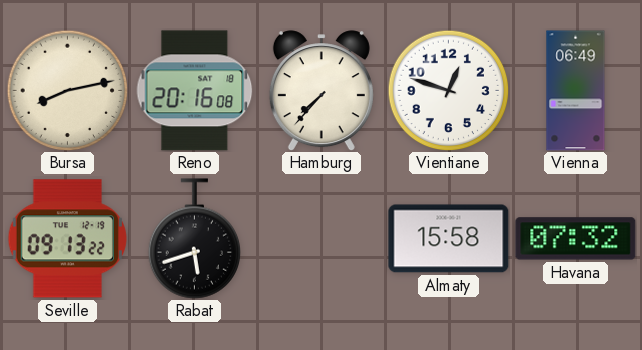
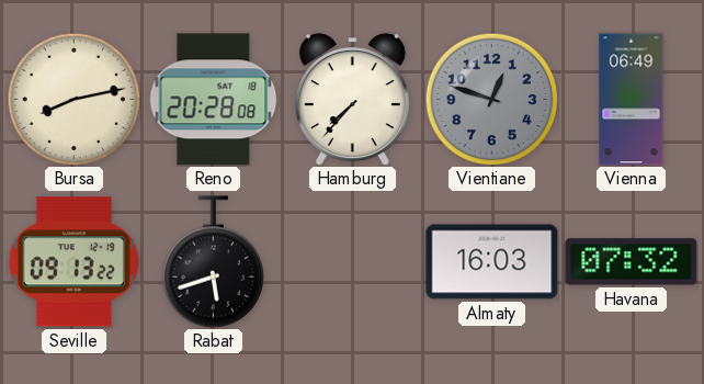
Reno: 20:16 -> 20:28 (214, 100)
Vientiane dial: white -> grey (491, 99)
Almaty: 15:58 -> 16:03 (492, 262)
